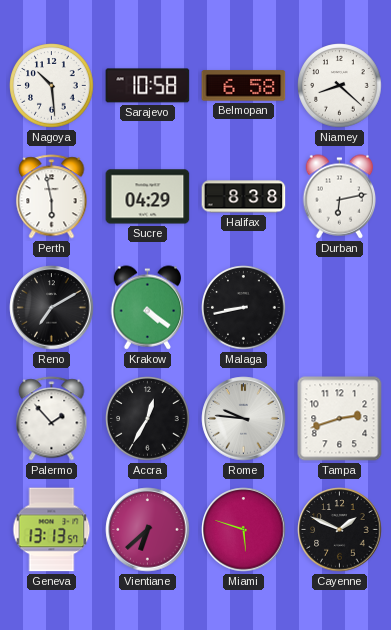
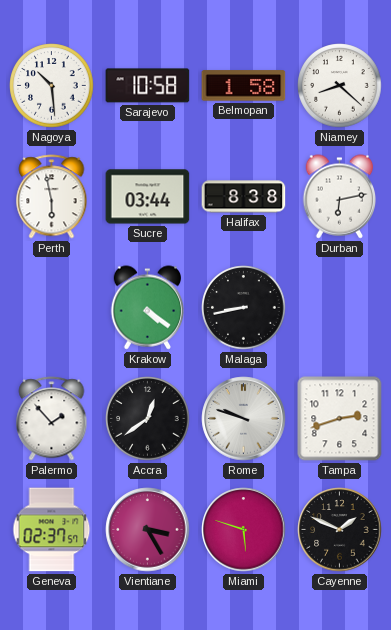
Belmopan: 6:58 -> 1:58 (244, 86)
Sucre: 04:29 -> 03:44 (148, 197)
Reno: 7:10 -> none (52, 308)
Accra: 12:35 -> 12:39 (148, 419)
Rome: 9:46 -> 9:48 (244, 419)
Geneva: 13:13 -> 02:37 (52, 530)
Vientiane: 6:38 -> 3:25 (148, 530)
